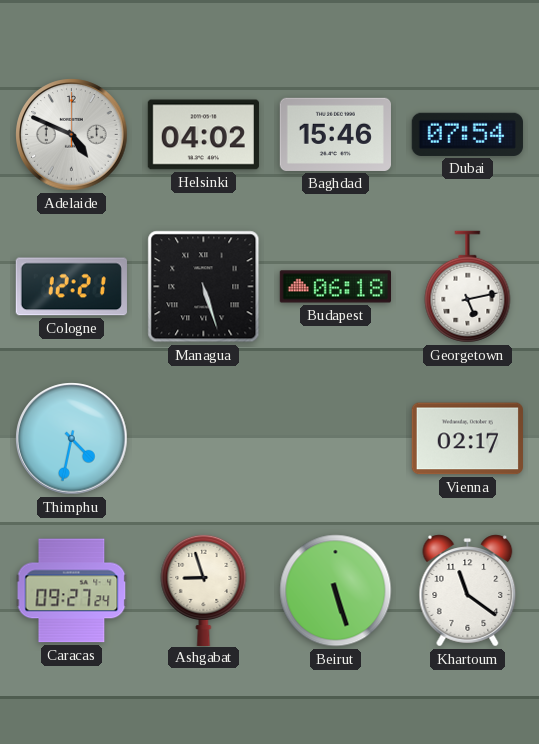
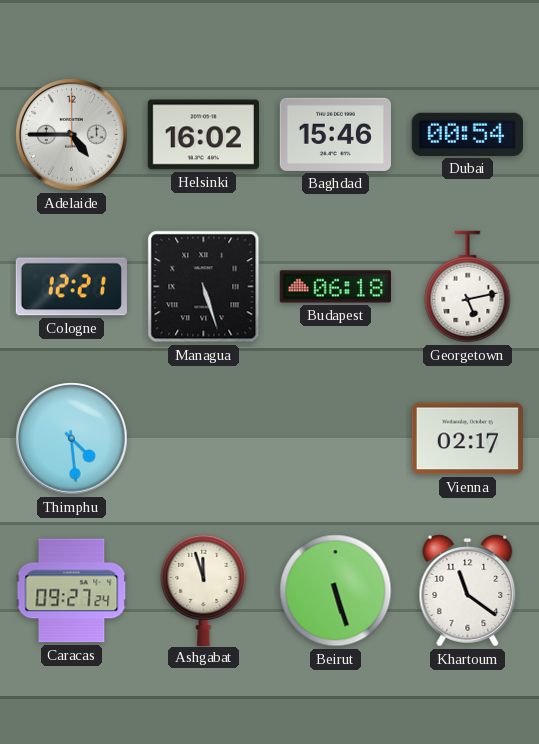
Adelaide: 4:49 -> 4:45 (72, 135)
Helsinki: 04:02 -> 16:02 (203, 135)
Dubai: 07:54 -> 00:54 (467, 134)
Thimphu: 4:32 -> 4:29 (72, 439)
Ashgabat: 8:57 -> 11:57 (204, 589)
